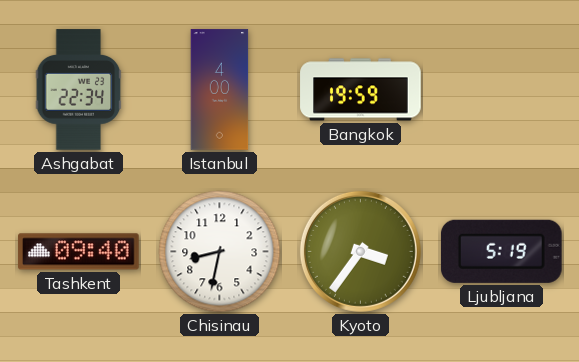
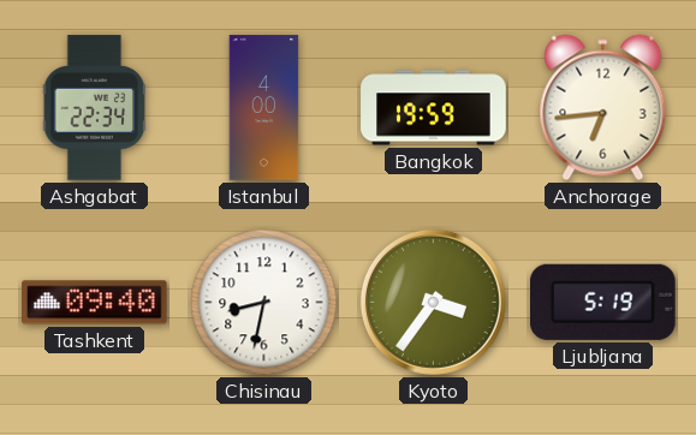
Anchorage: none -> 6:44 (603, 108)
